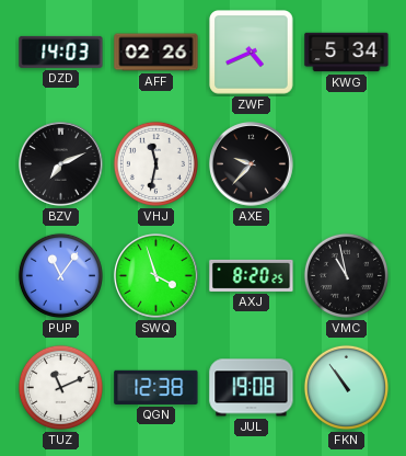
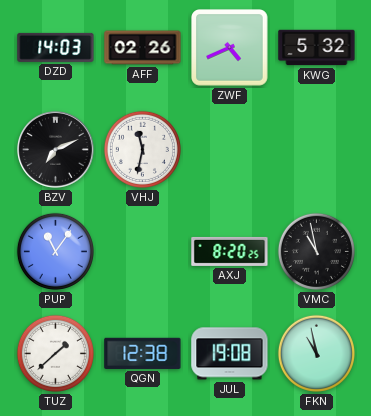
KWG: 5:34 -> 5:32 (317, 48)
AXE: 9:37 -> none (252, 164)
SWQ: 3:57 -> none (156, 276)
TUZ: 11:11 -> 1:38 (55, 353)
FKN: 10:54 -> 10:58 (316, 353)
